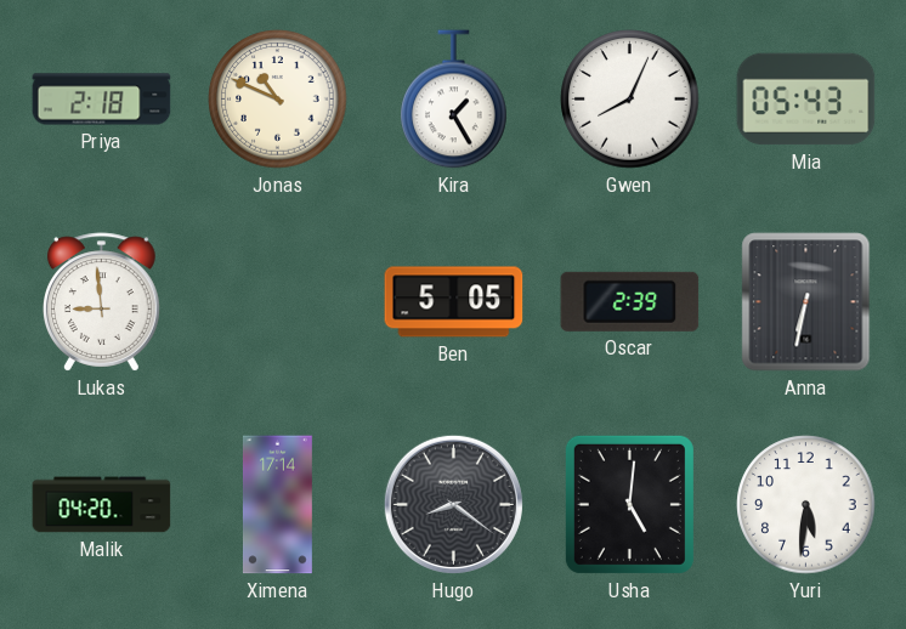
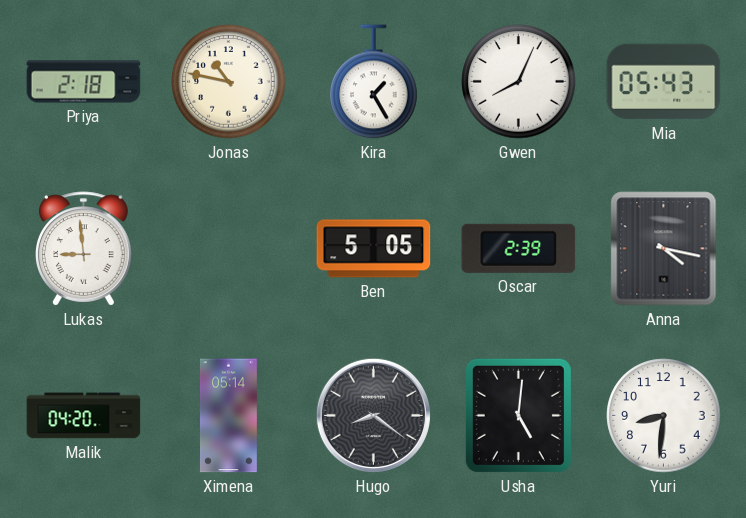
Jonas: 10:49 -> 10:47 (229, 82)
Anna: 6:32 -> 4:17 (664, 249)
Ximena: 17:14 -> 05:14 (228, 416)
Yuri: 5:31 -> 8:31 (664, 416)
